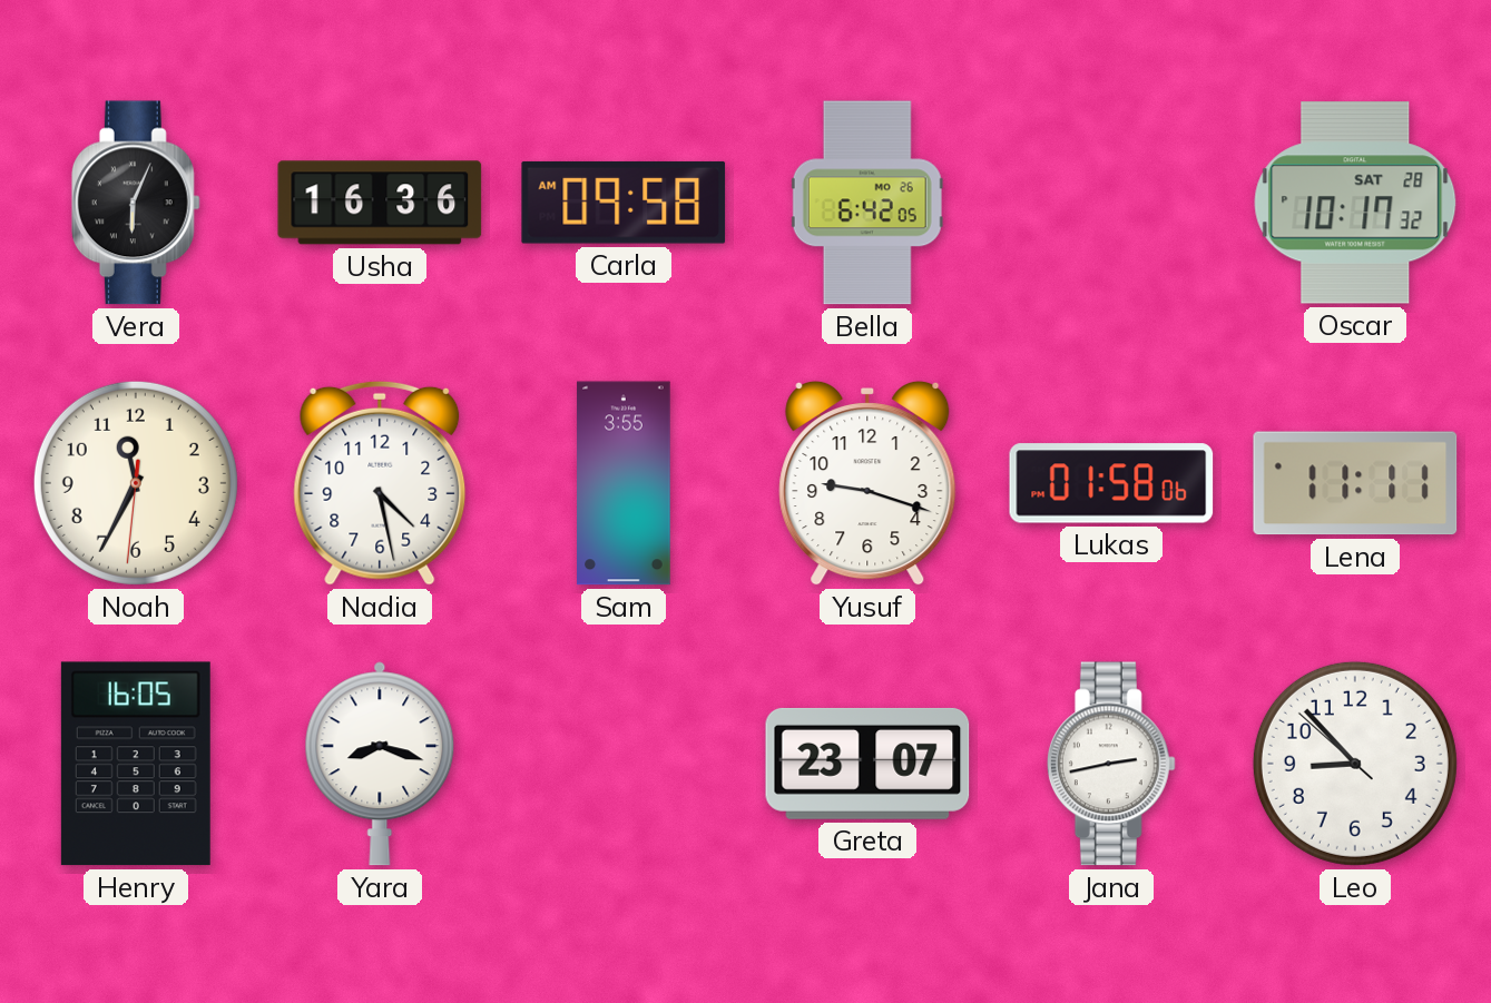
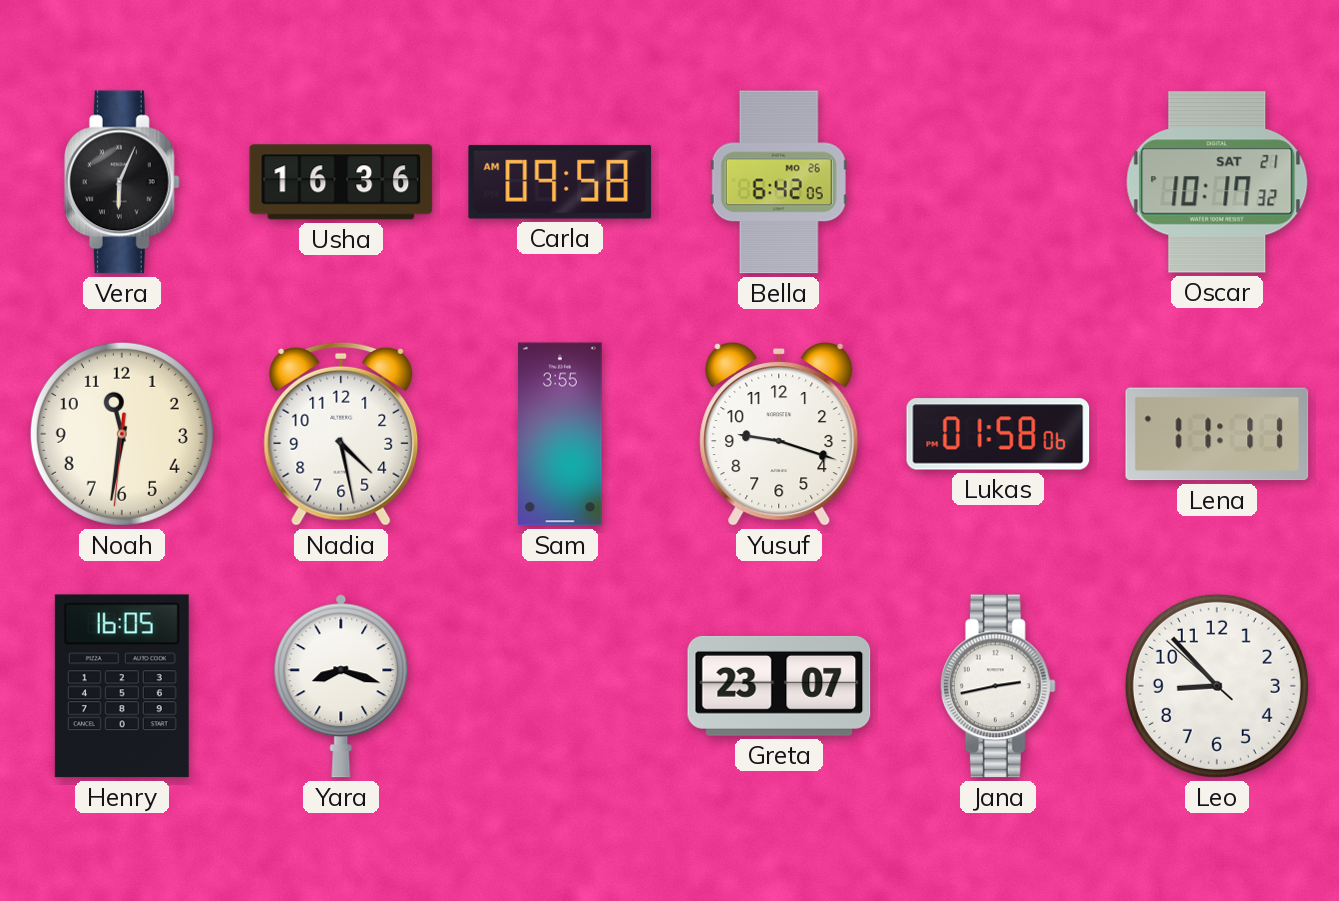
Oscar date: SAT 28 -> SAT 21 (1217, 182)
Noah: 11:34 -> 11:31 (122, 434)
